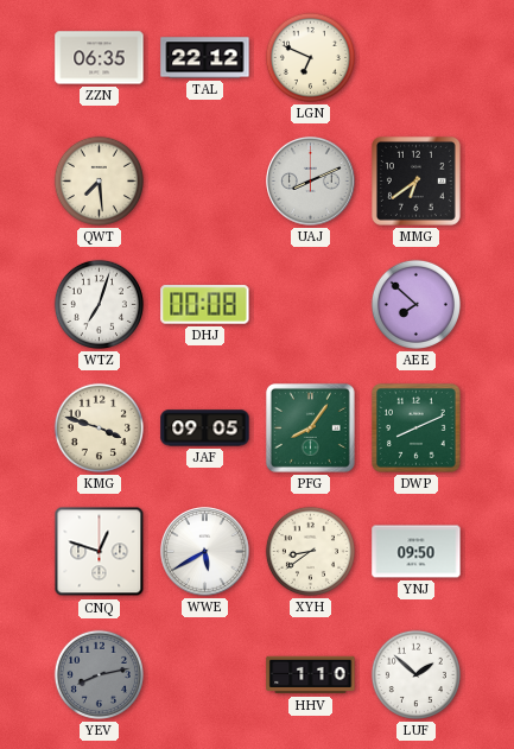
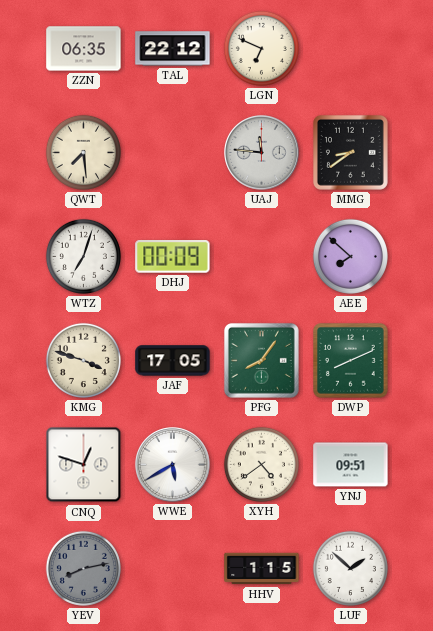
UAJ: 8:11 -> 11:46 (262, 153)
MMG: 6:39 -> 8:39 (350, 152)
DHJ: 00:08 -> 00:09 (173, 257)
JAF: 09:05 -> 17:05 (173, 361)
XYH: 8:39 -> 4:39 (261, 464)
YNJ: 09:50 -> 09:51 (351, 465)
HHV: 1:10 -> 1:15 (262, 569)
